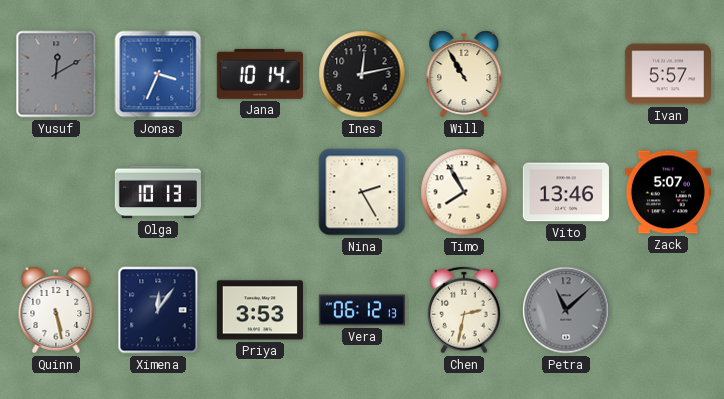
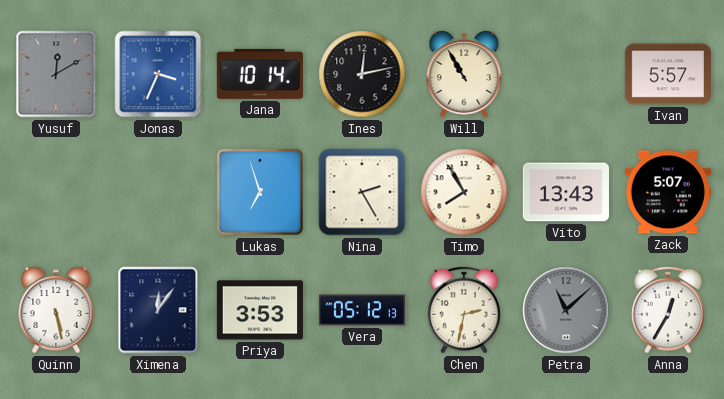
Olga: 10:13 -> none (158, 192)
Lukas: none -> 6:57 (260, 192)
Vito: 13:46 -> 13:43 (566, 192)
Vera: 06:12 -> 05:12 (362, 310)
Anna: none -> 12:35 (669, 310)
